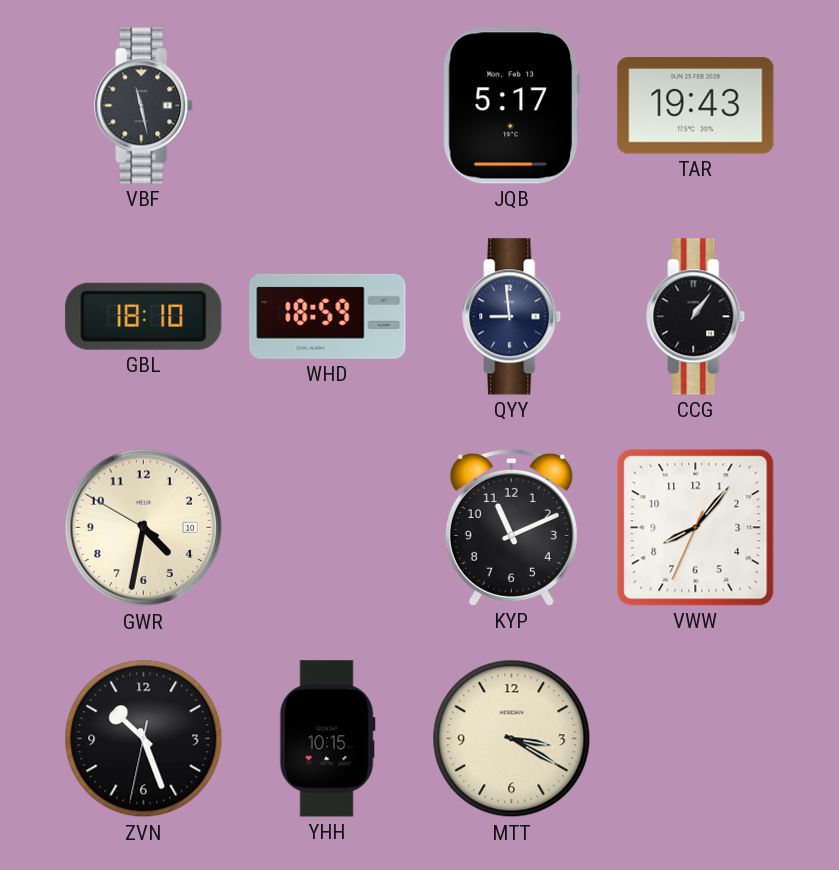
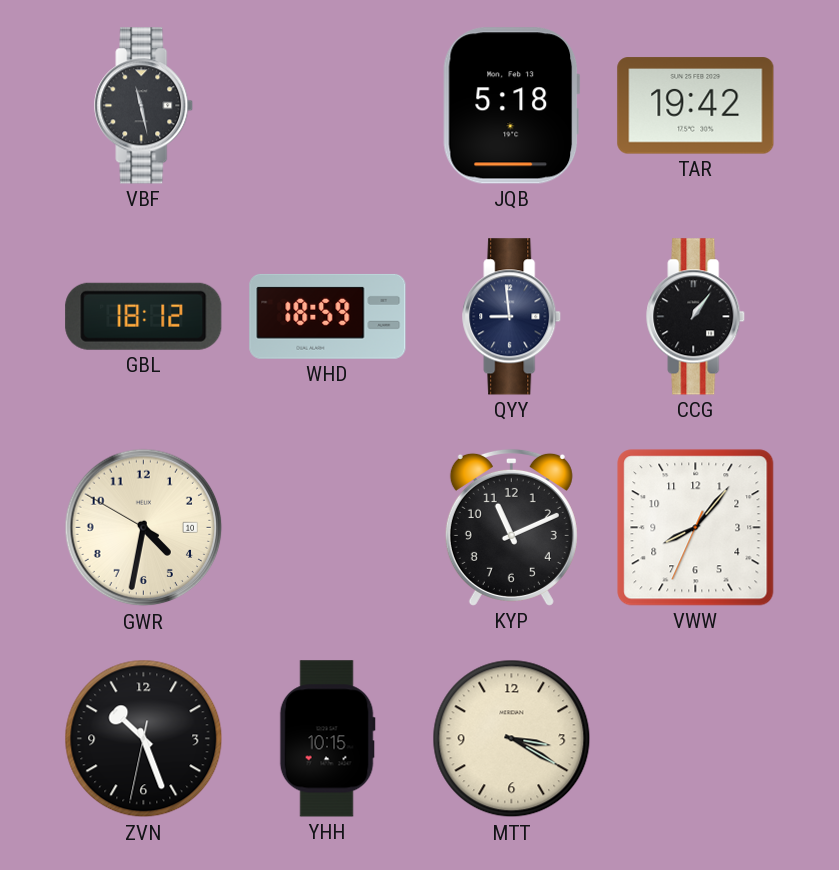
JQB: 5:17 -> 5:18 (512, 106)
TAR: 19:43 -> 19:42 (696, 106)
GBL: 18:10 -> 18:12 (144, 316)
